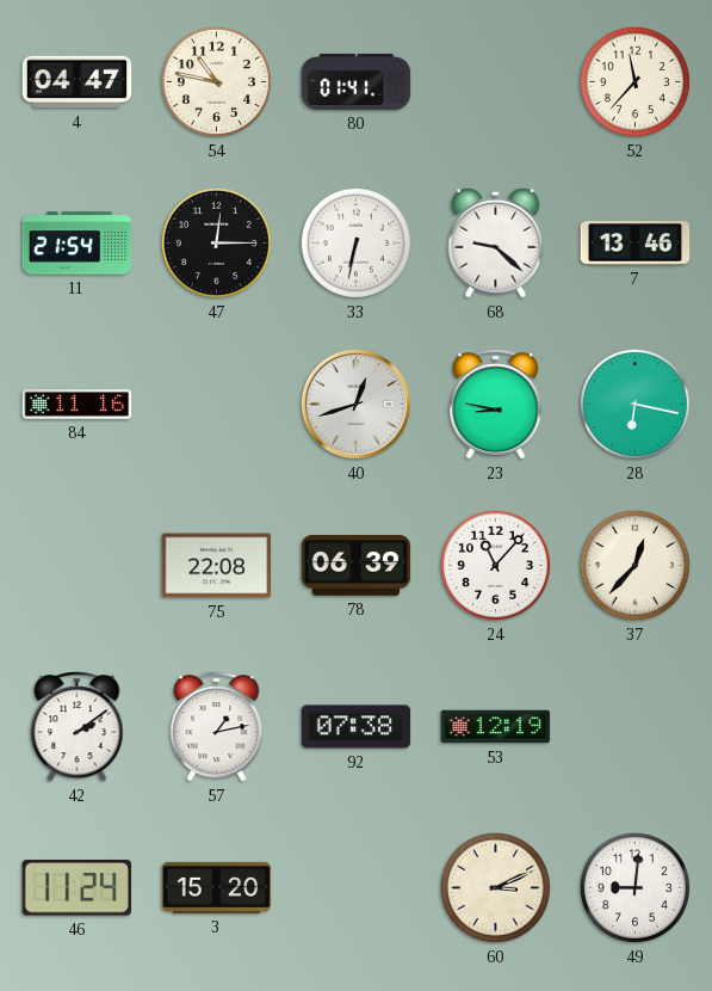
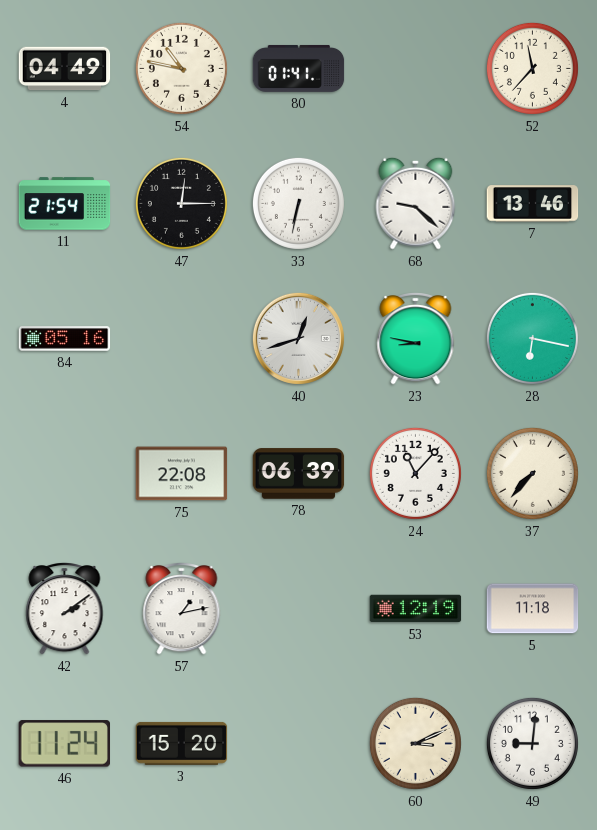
4: 04:47 -> 04:49 (65, 69)
84: 11:16 -> 05:16 (65, 339)
37: 12:37 -> 7:37 (532, 473)
92: 07:38 -> none (357, 727)
5: none -> 11:18 (533, 609)
